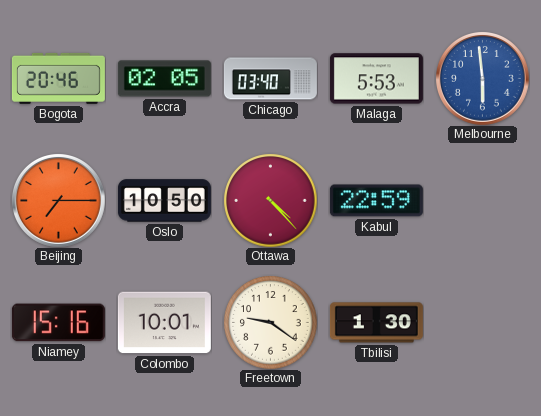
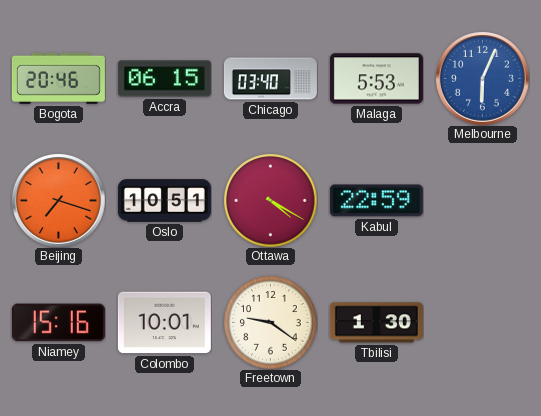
Accra: 02:05 -> 06:15 (164, 79)
Melbourne: 5:59 -> 6:04 (483, 79)
Beijing: 7:15 -> 7:18 (59, 201)
Oslo: 10:50 -> 10:51 (164, 201)
Ottawa: 4:23 -> 4:20 (270, 200)
